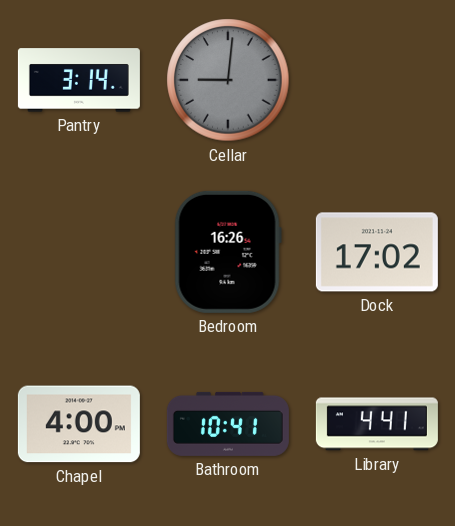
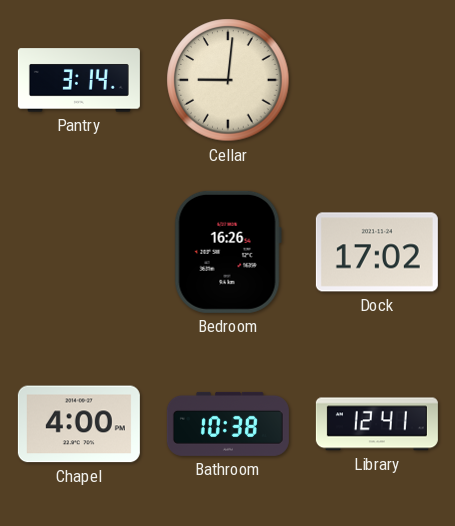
Cellar dial: grey -> cream (228, 80)
Bathroom: 10:41 -> 10:38 (228, 424)
Library: 4:41 -> 12:41 (377, 424)
